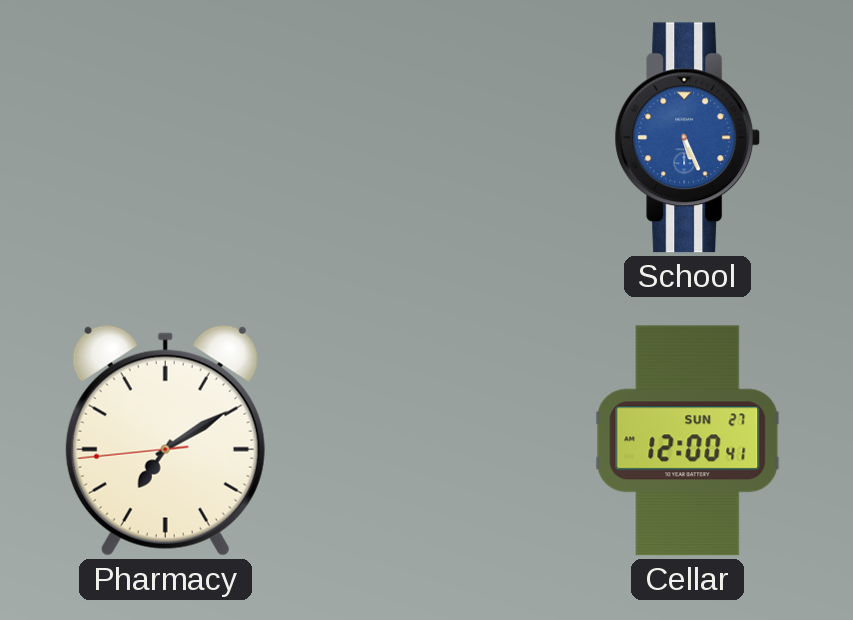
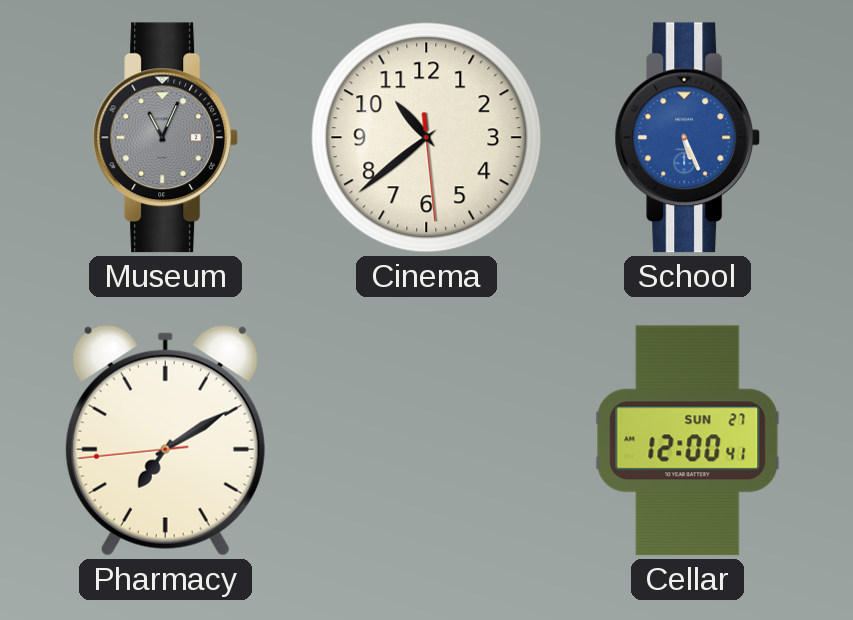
Museum: none -> 11:04 (166, 138)
Cinema: none -> 10:38 (427, 138)
